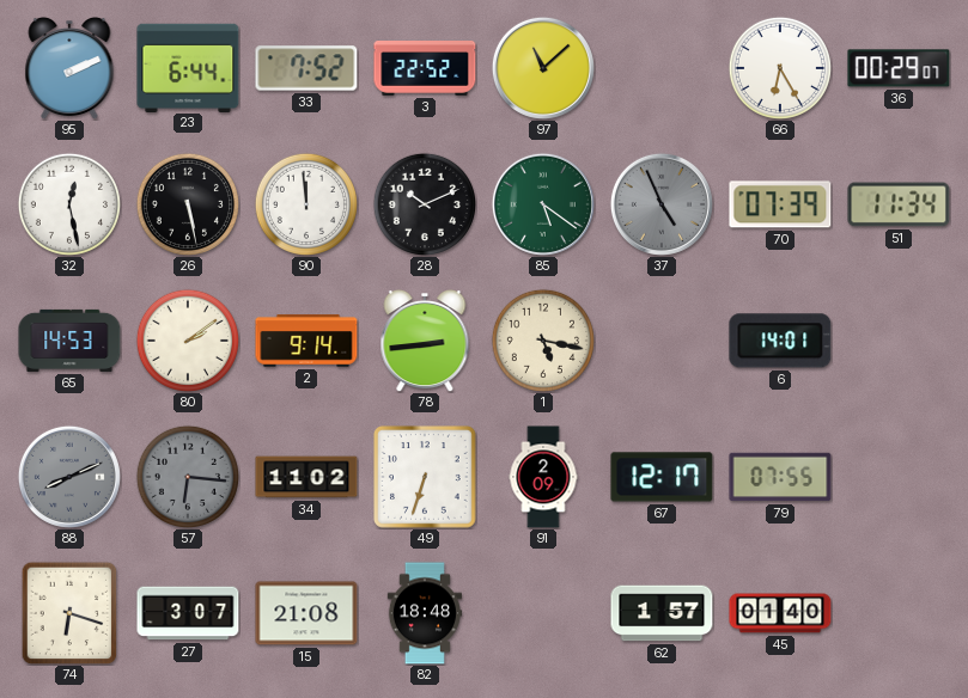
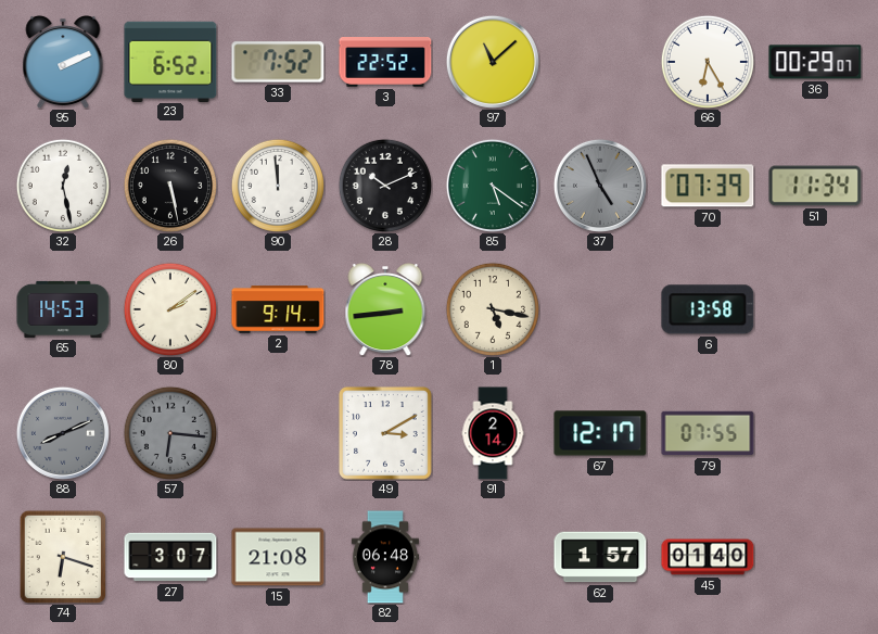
23: 6:44 -> 6:52 (170, 61)
6: 14:01 -> 13:58 (708, 309)
34: 11:02 -> none (306, 477)
49: 6:33 -> 3:10 (386, 434)
91: 2:09 -> 2:14 (493, 433)
82: 18:48 -> 06:48 (385, 557)
